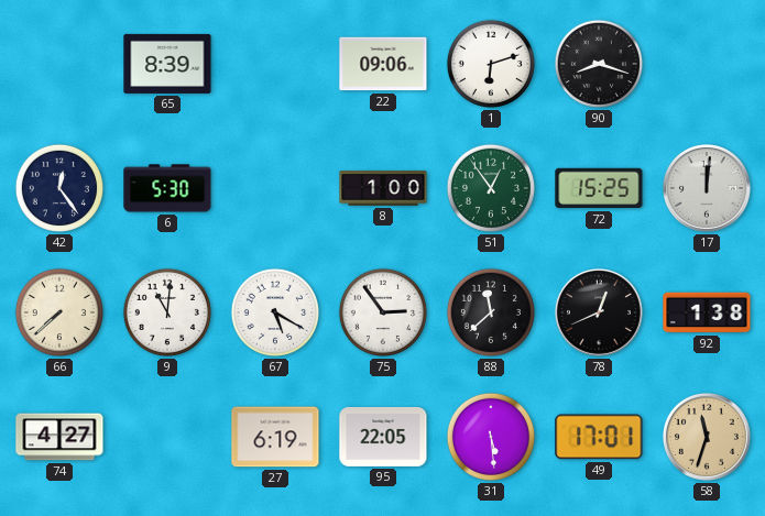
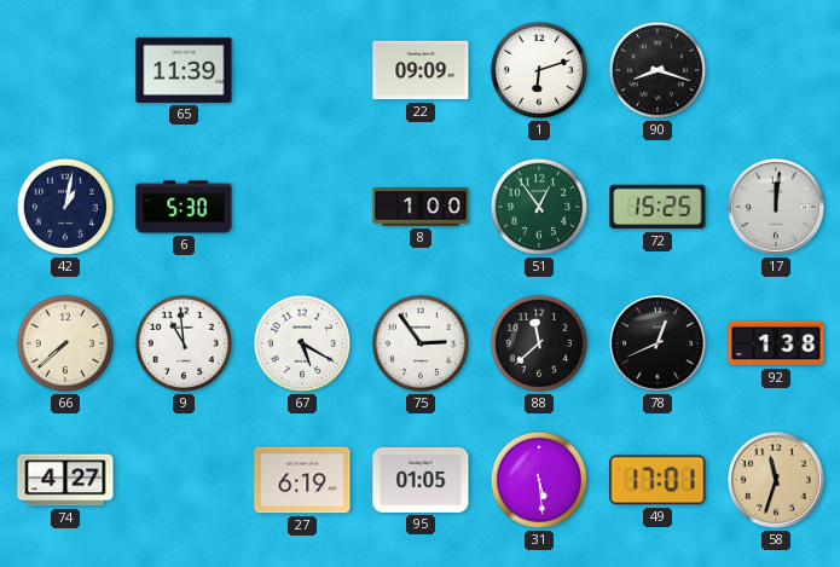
65: 8:39 -> 11:39 (184, 70)
22: 09:06 -> 09:09 (421, 70)
42: 12:24 -> 1:02 (65, 207)
9: 11:01 -> 10:59 (184, 343)
95: 22:05 -> 01:05 (421, 480)
